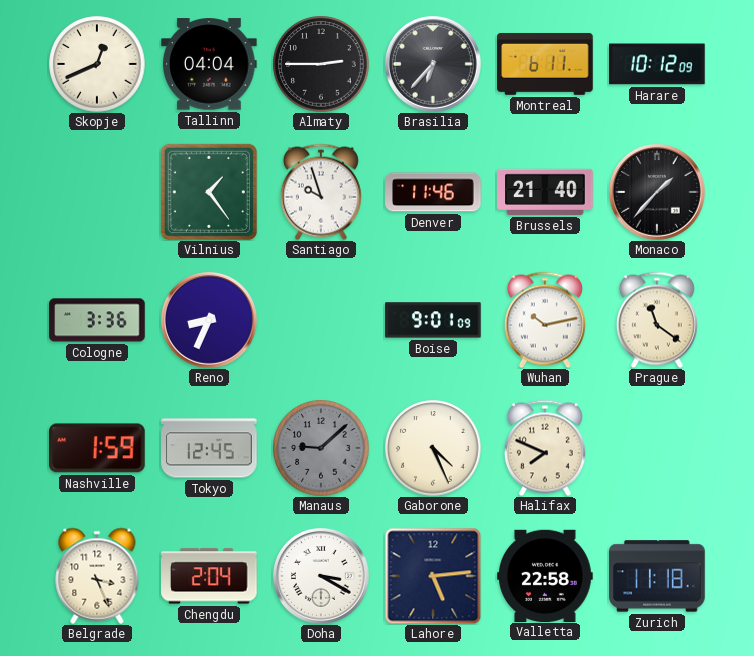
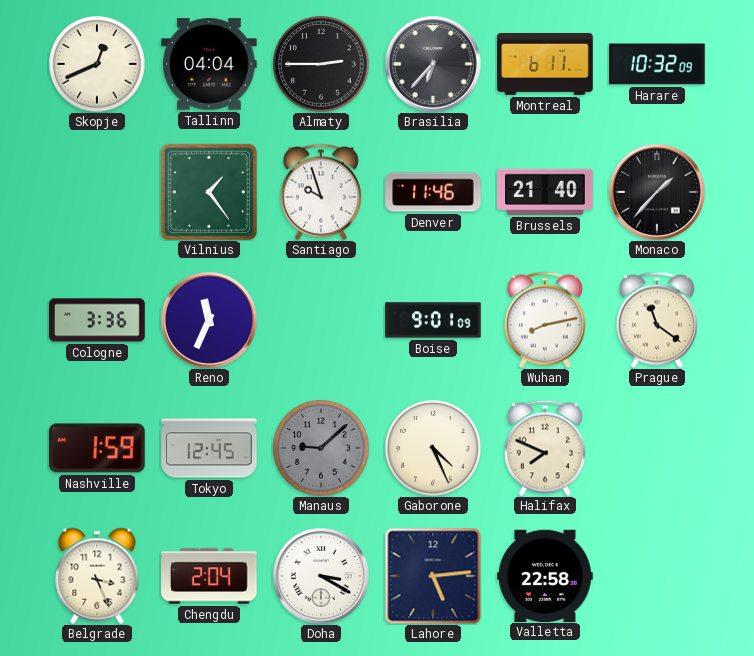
Harare: 10:12 -> 10:32 (657, 64)
Reno: 8:34 -> 11:34 (210, 321)
Wuhan: 10:13 -> 8:13 (545, 320)
Zurich: 11:18 -> none (657, 576)
